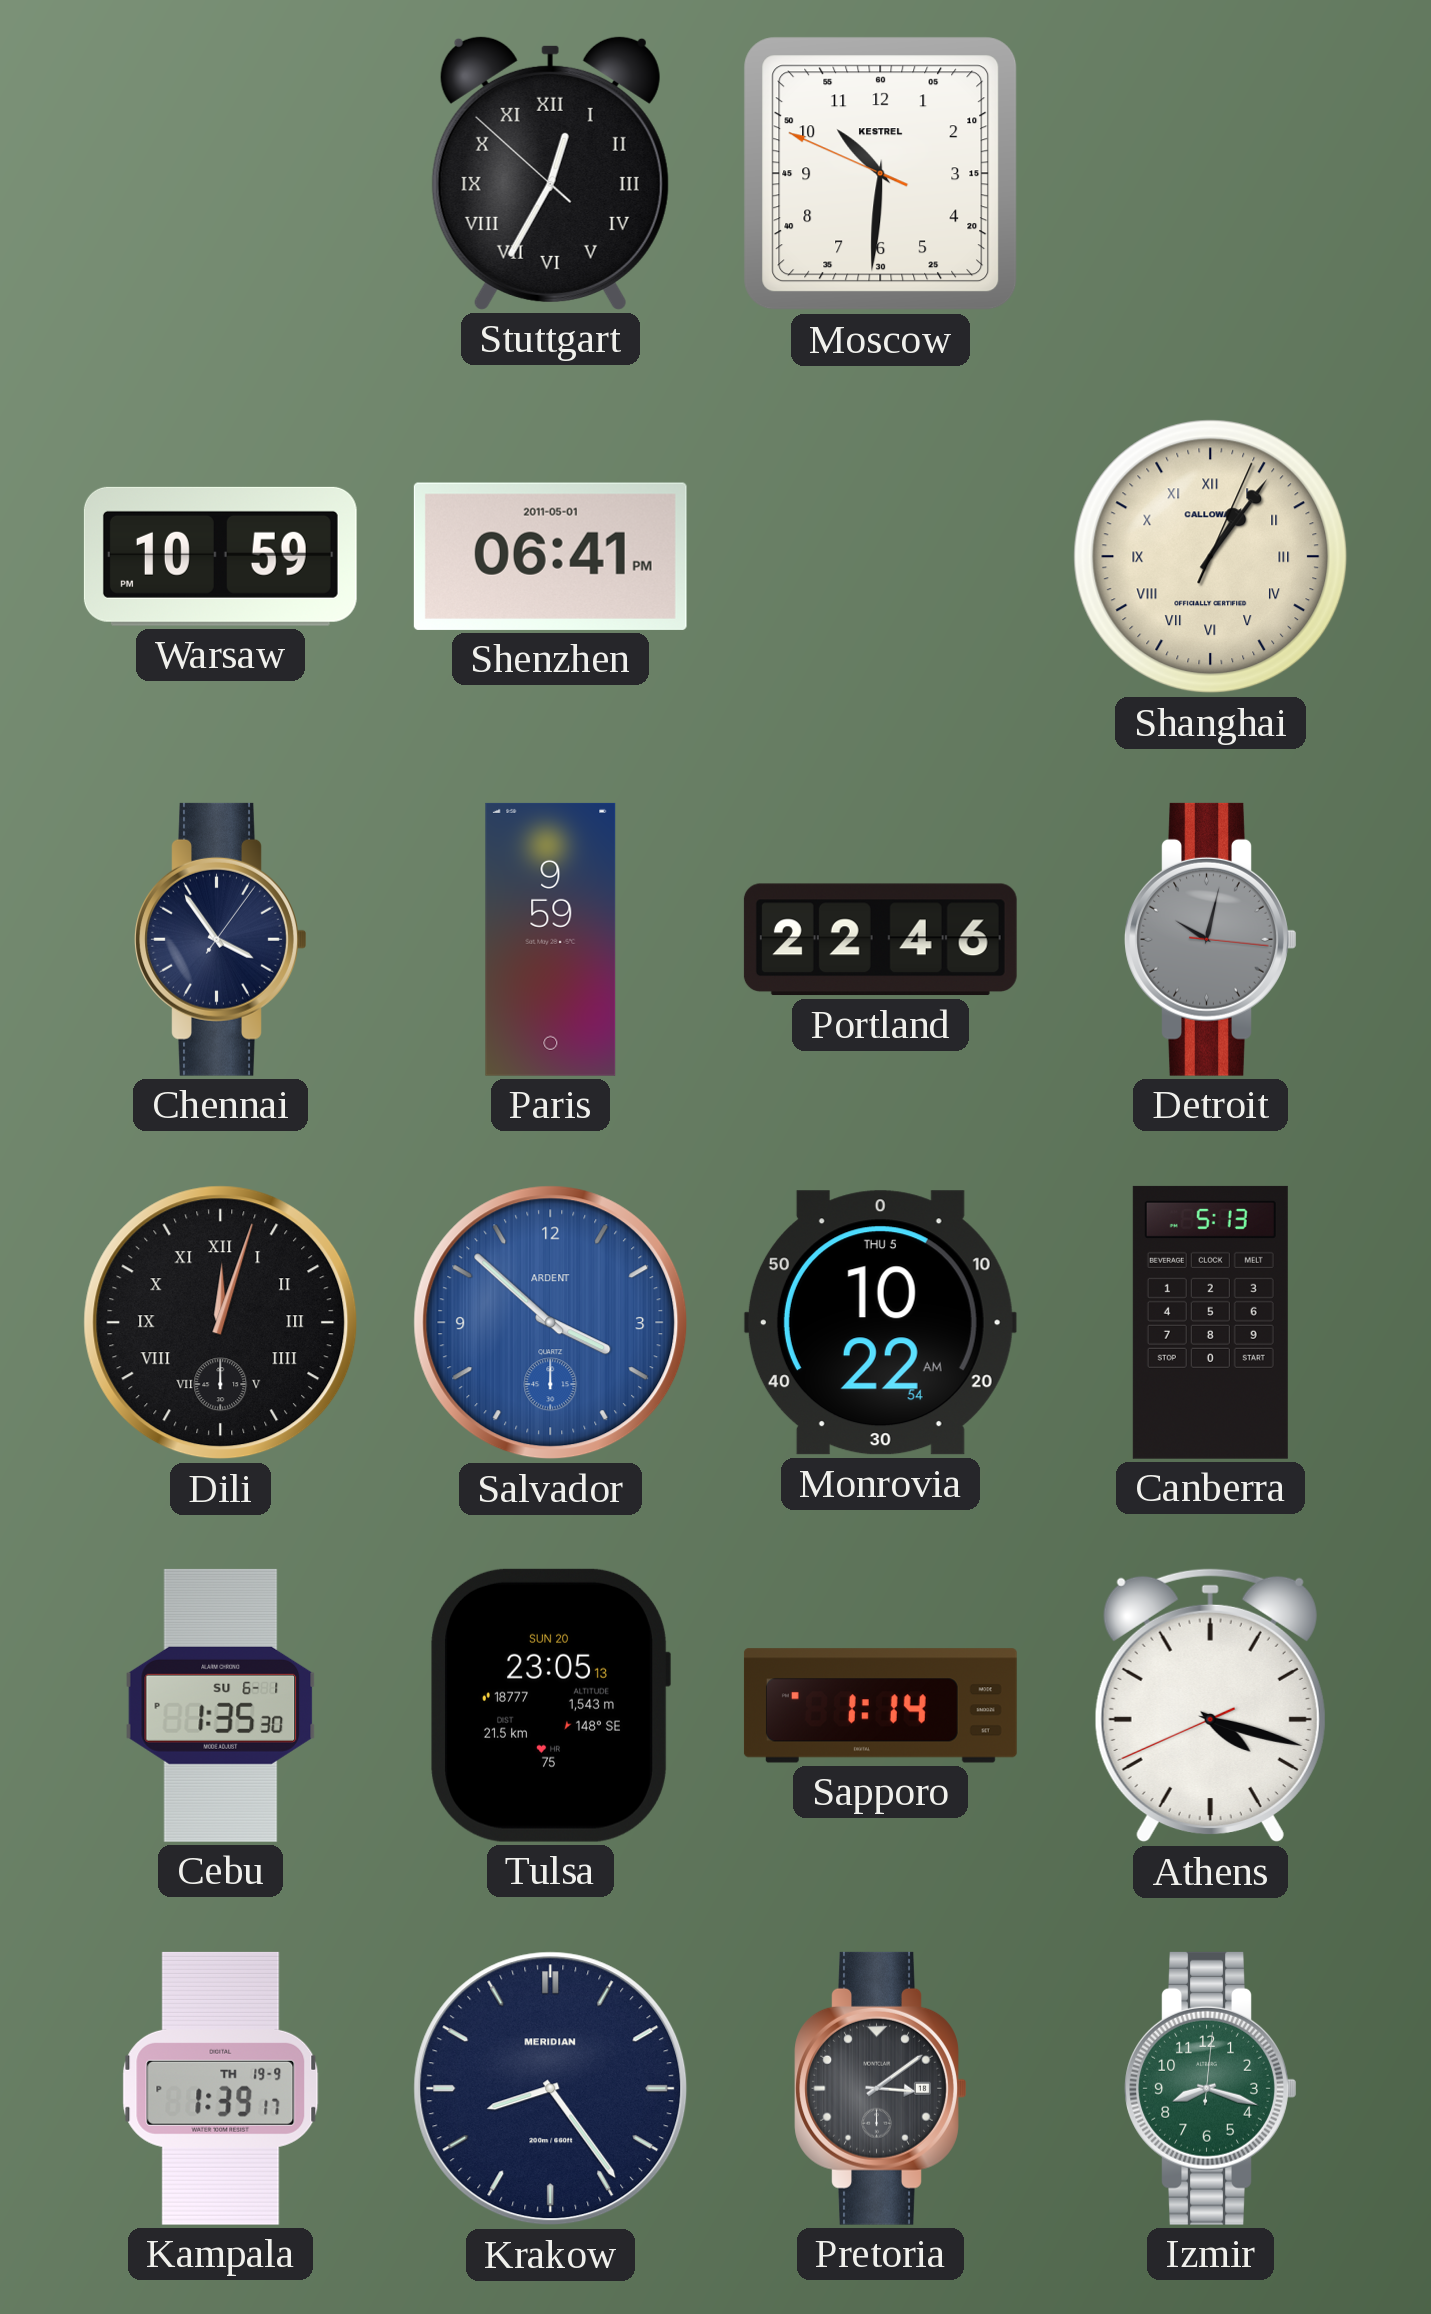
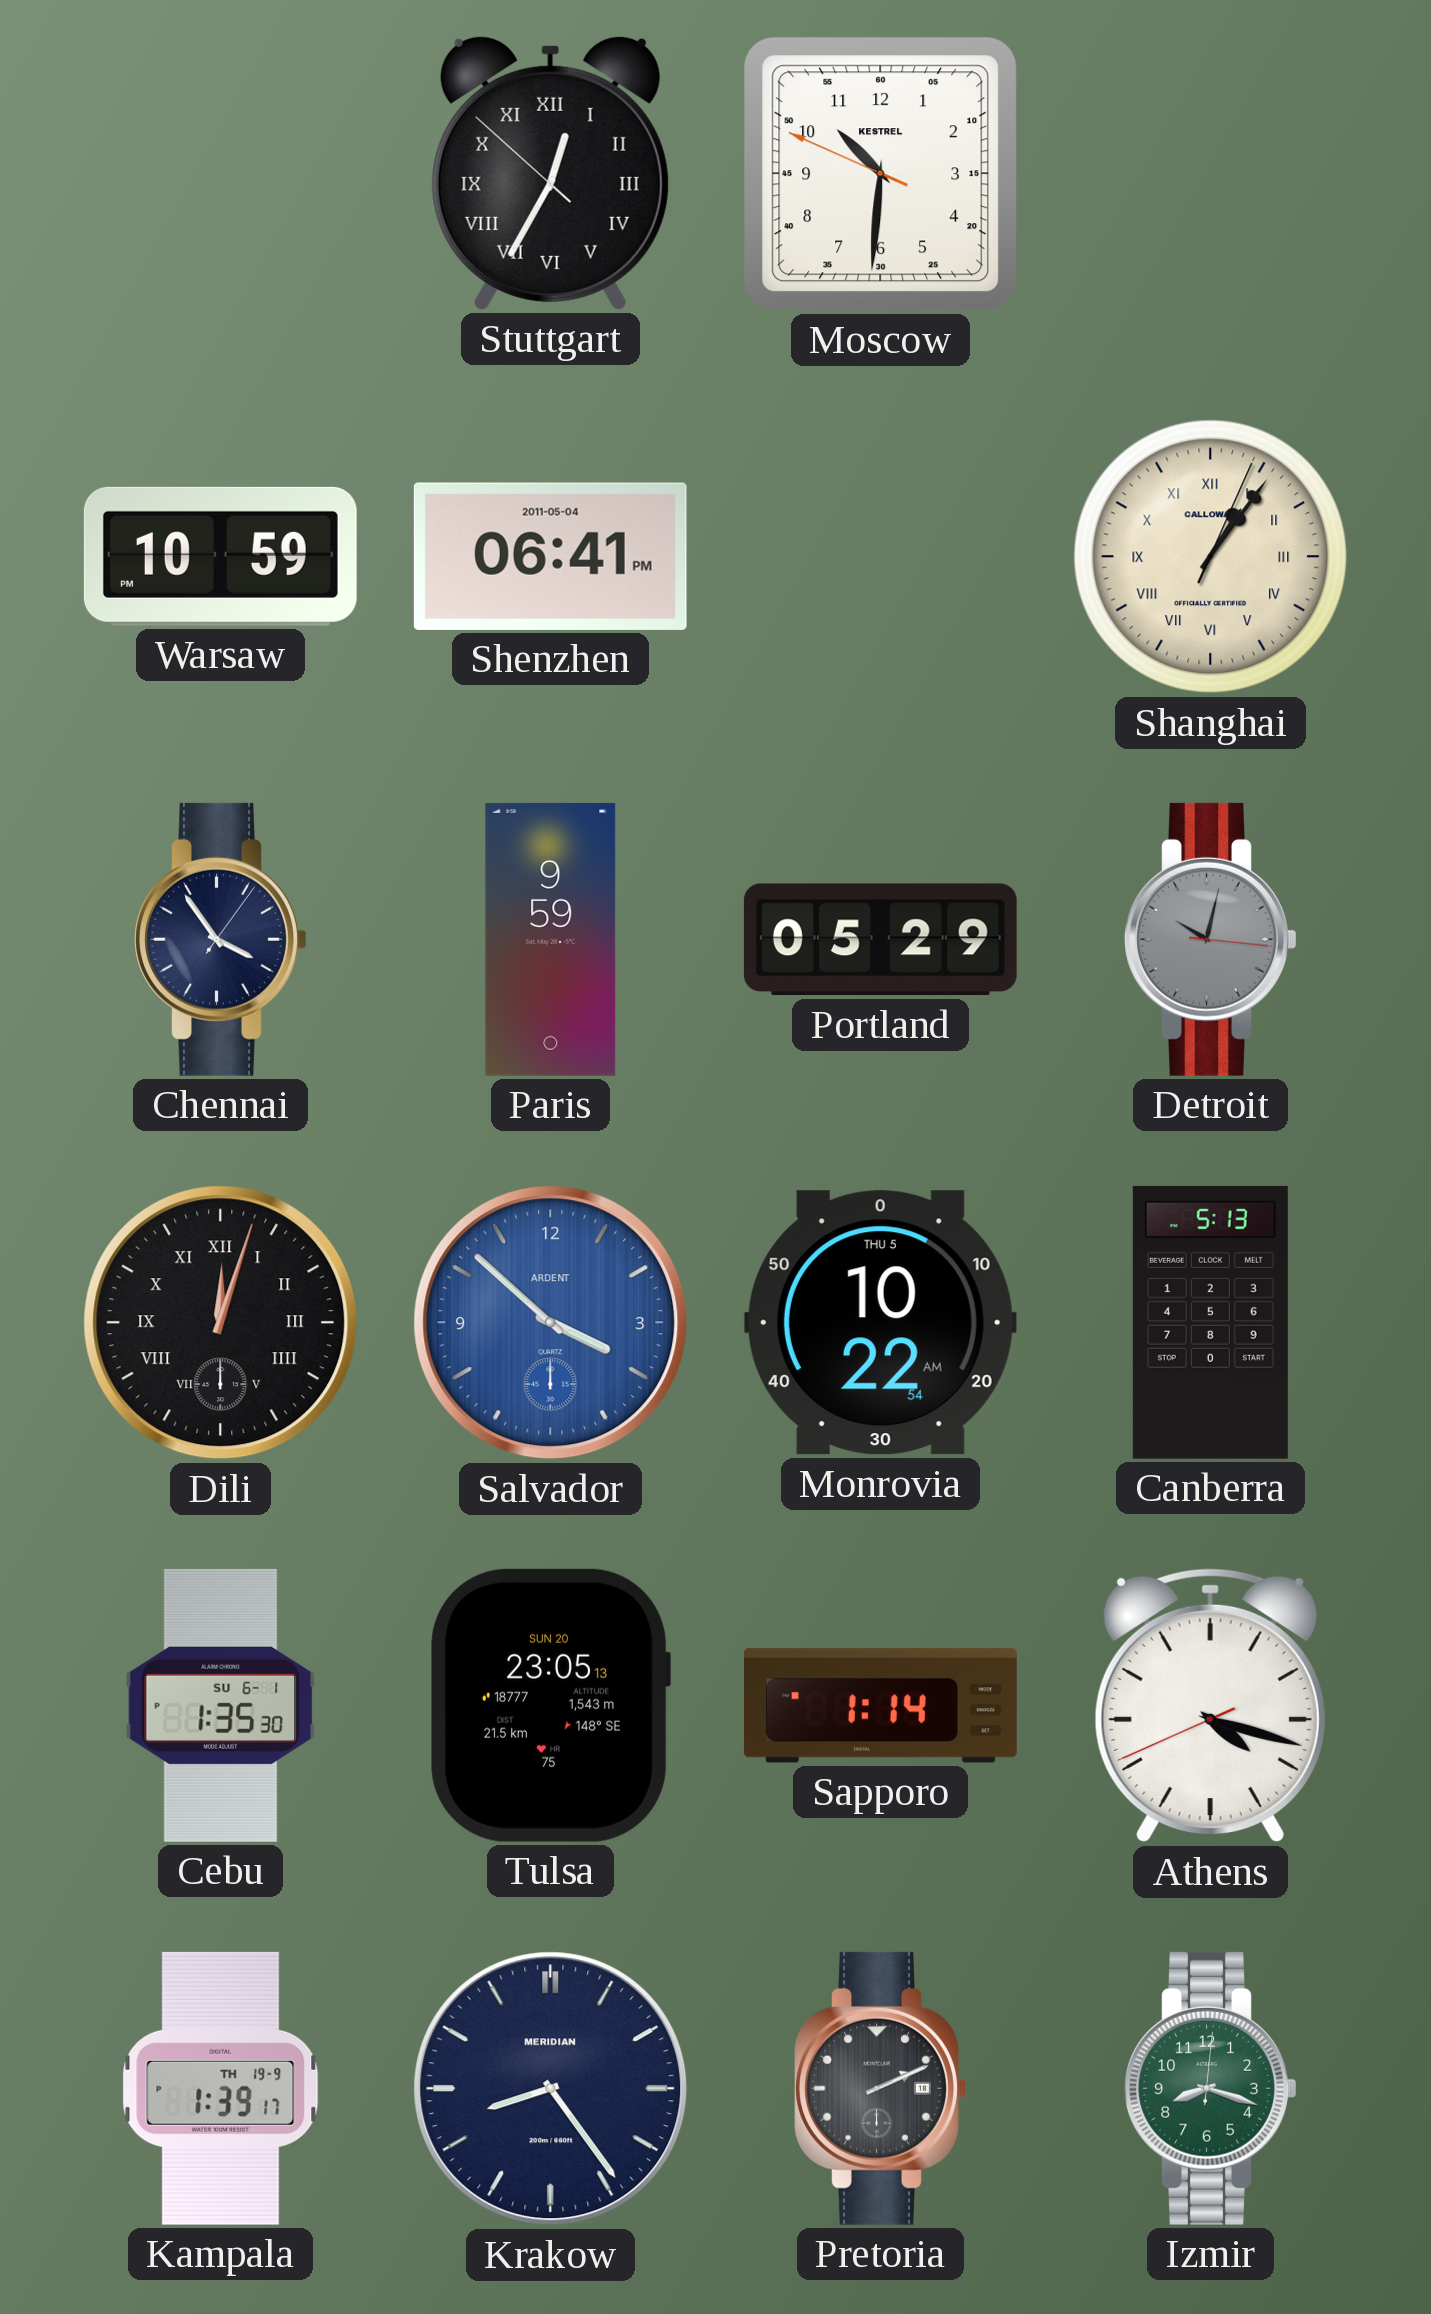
Shenzhen date: 2011-05-01 -> 2011-05-04 (550, 556)
Portland: 22:46 -> 05:29 (880, 940)
Pretoria: 3:09 -> 2:11 (881, 2088)
